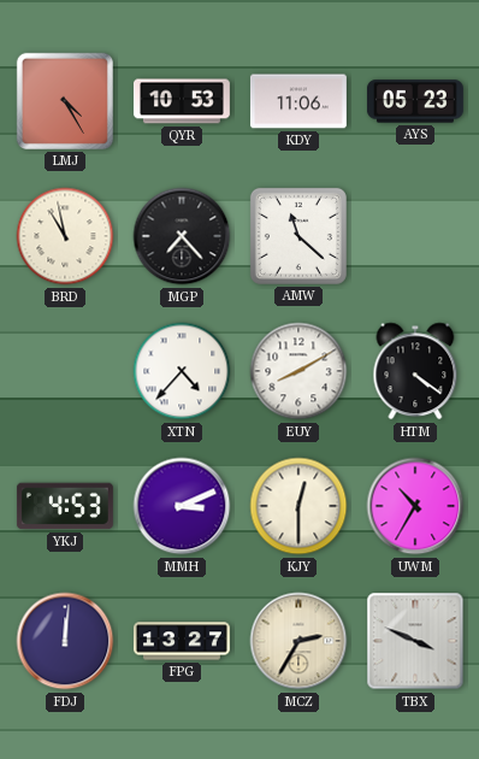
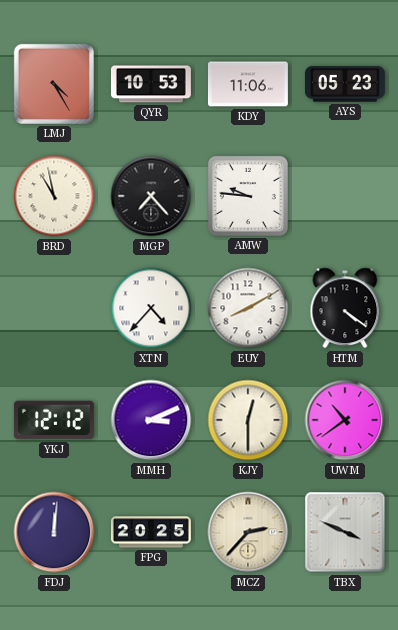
AMW: 11:22 -> 9:46 (248, 196)
YKJ: 4:53 -> 12:12 (54, 420)
UWM: 10:35 -> 10:39 (345, 420)
FPG: 13:27 -> 20:25 (151, 532)
MCZ: 2:35 -> 2:37 (248, 532)
